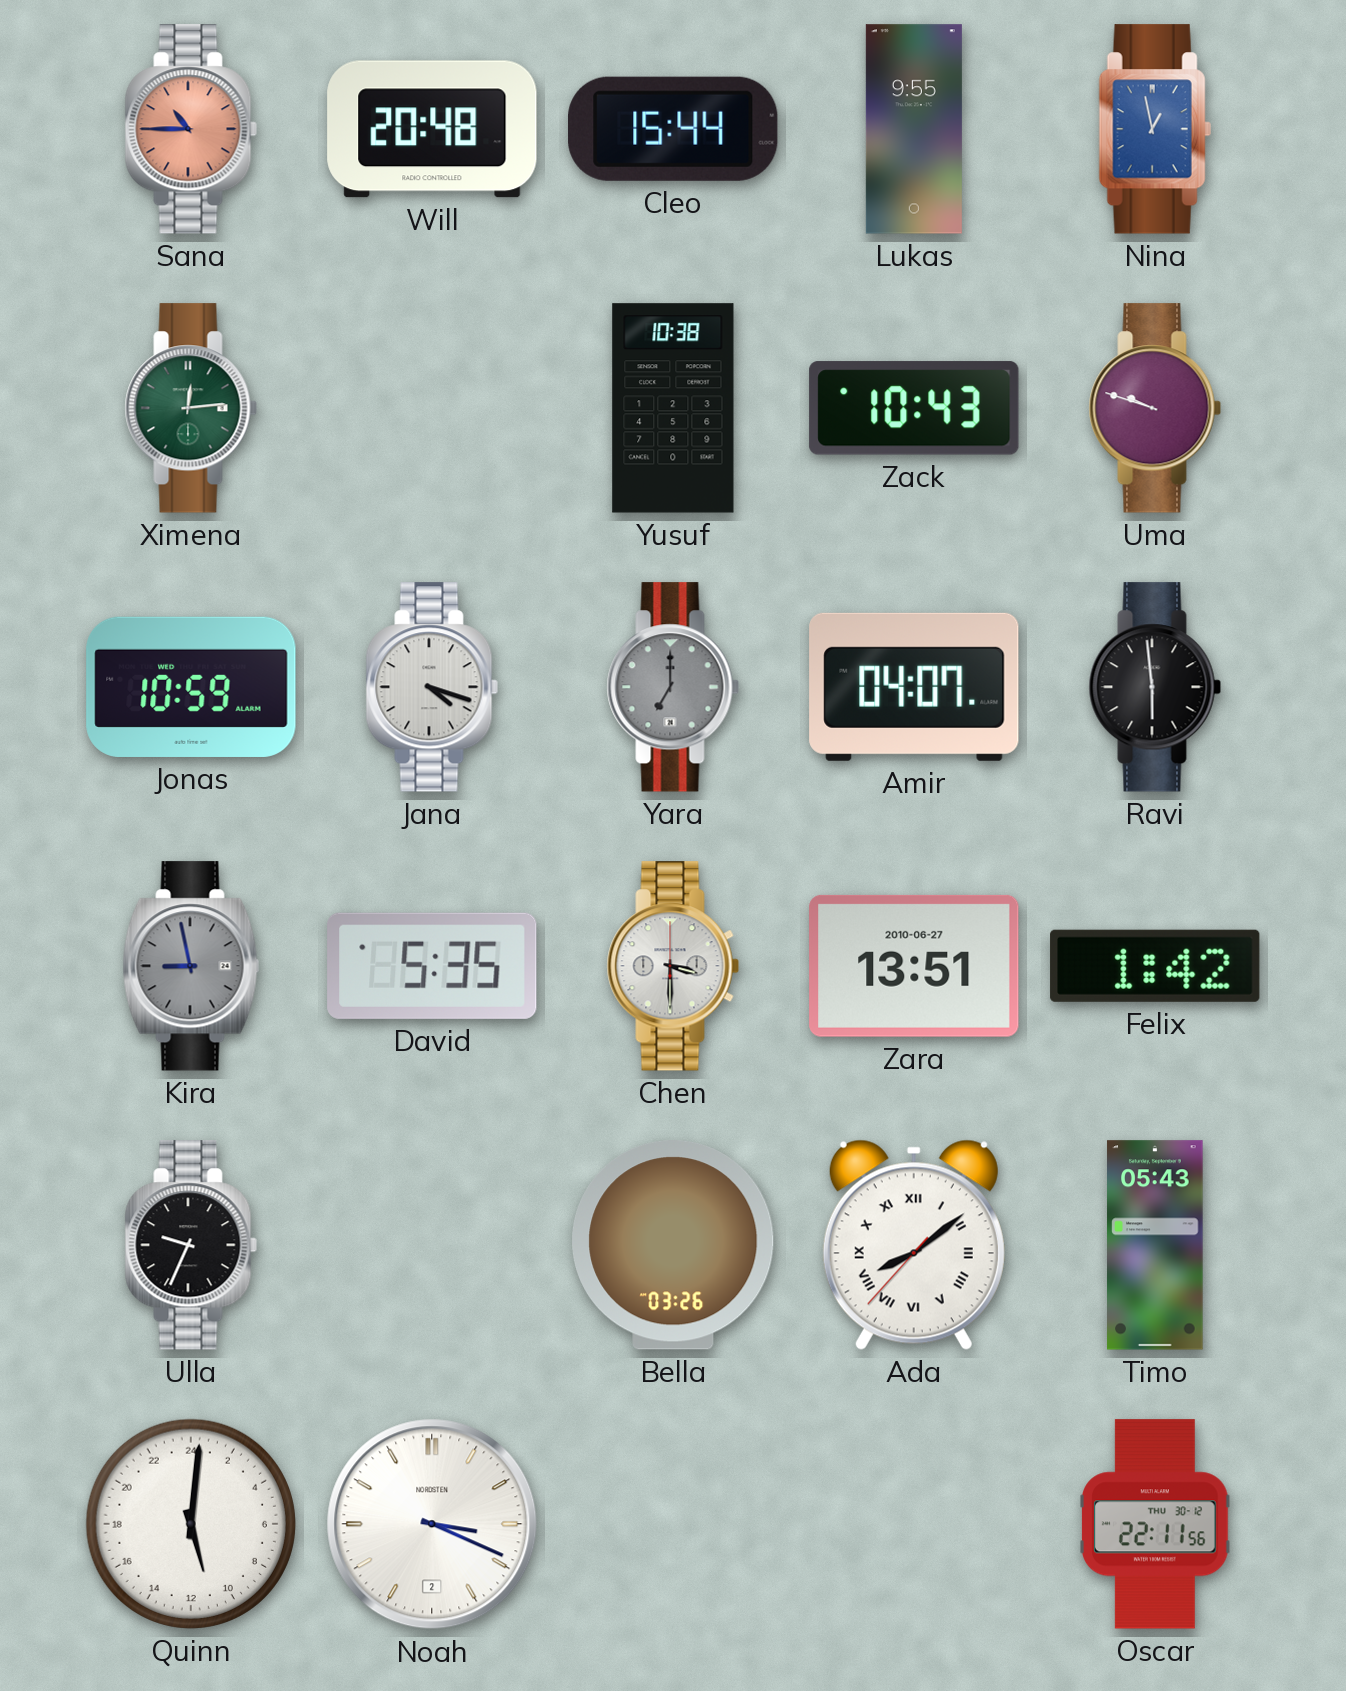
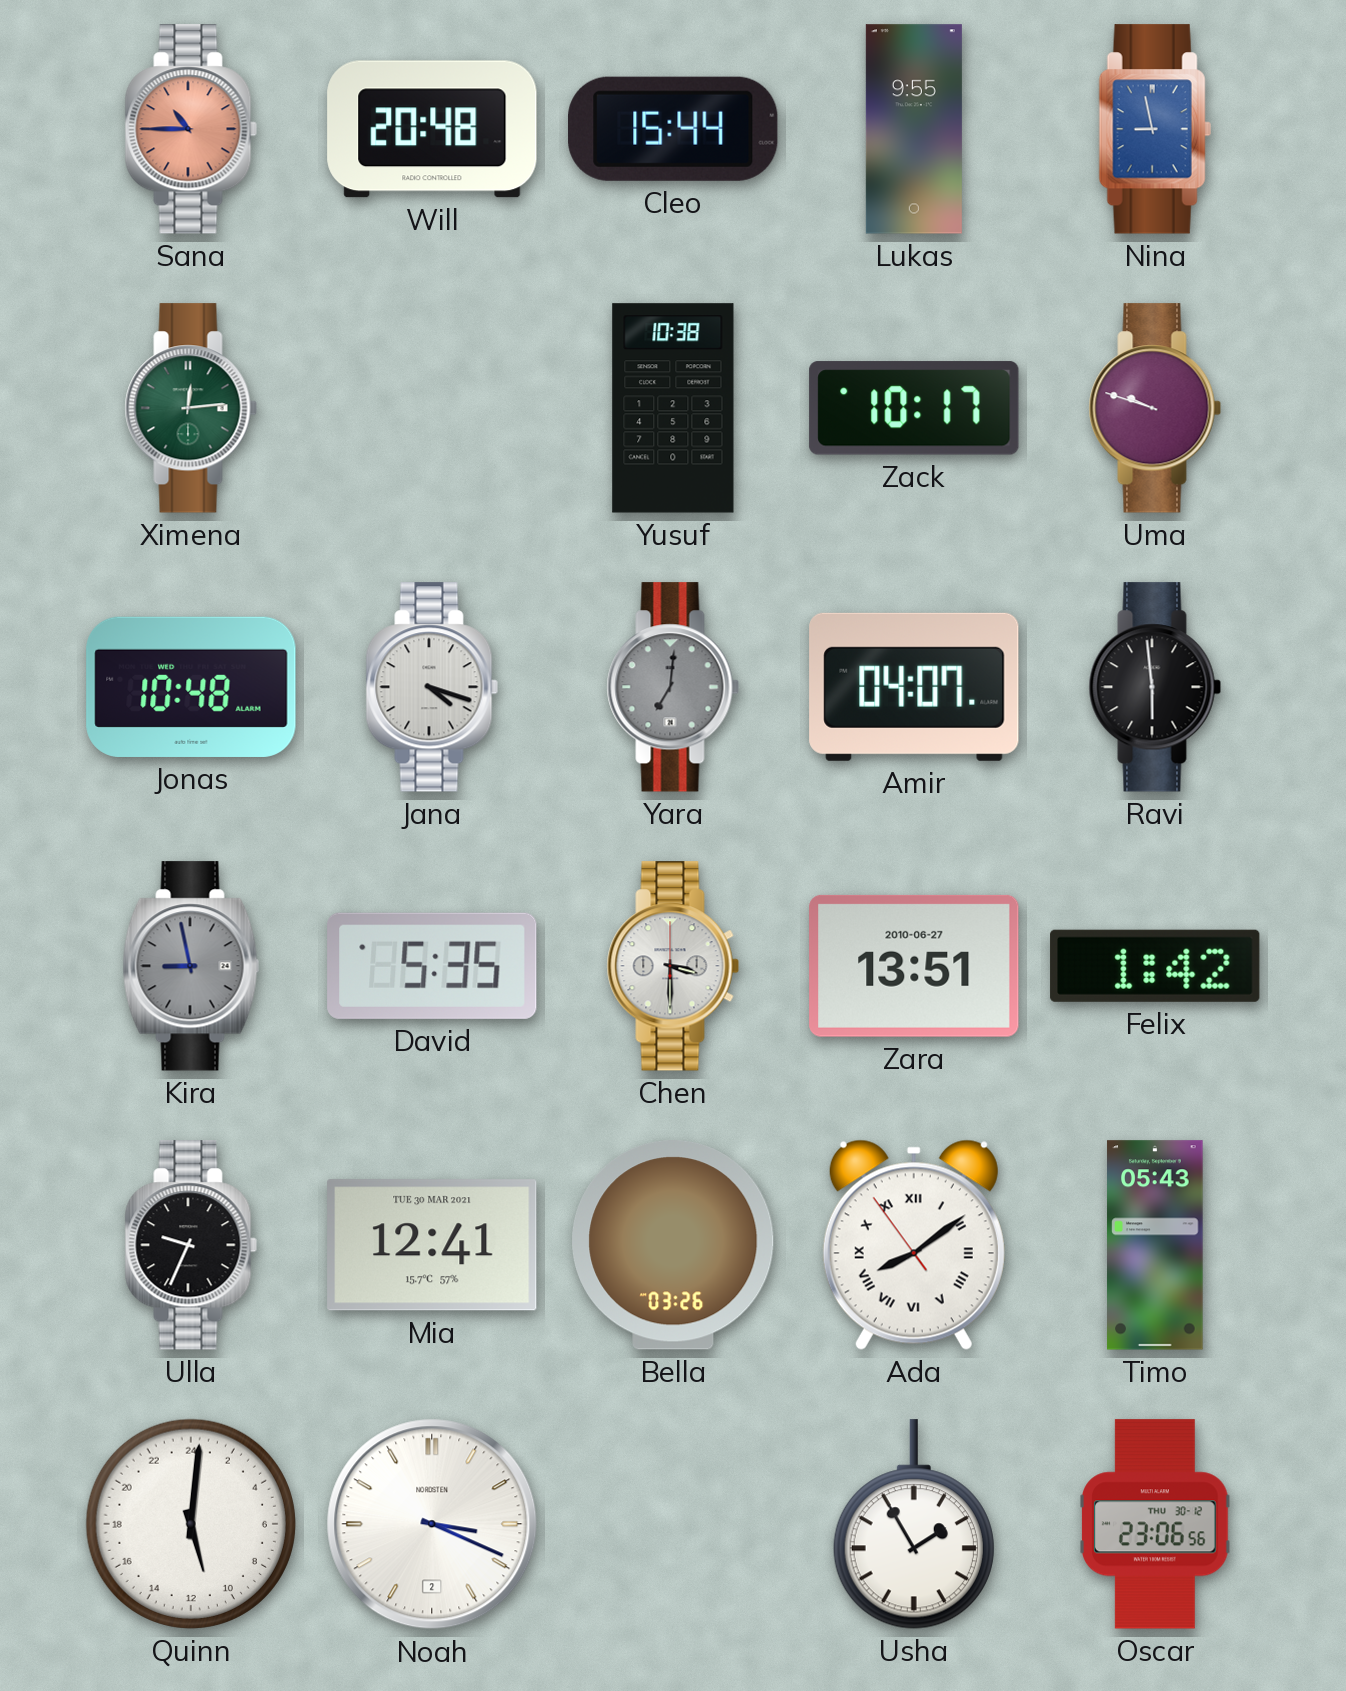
Nina: 12:58 -> 8:58 (1155, 129)
Zack: 10:43 -> 10:17 (914, 408)
Jonas: 10:59 -> 10:48 (191, 687)
Yara: 7:00 -> 7:01 (673, 687)
Mia: none -> 12:41 (432, 1245)
Ada: 8:08:37 -> 8:08:54 (914, 1245)
Usha: none -> 1:55 (914, 1524)
Oscar: 22:11 -> 23:06 (1156, 1524)
